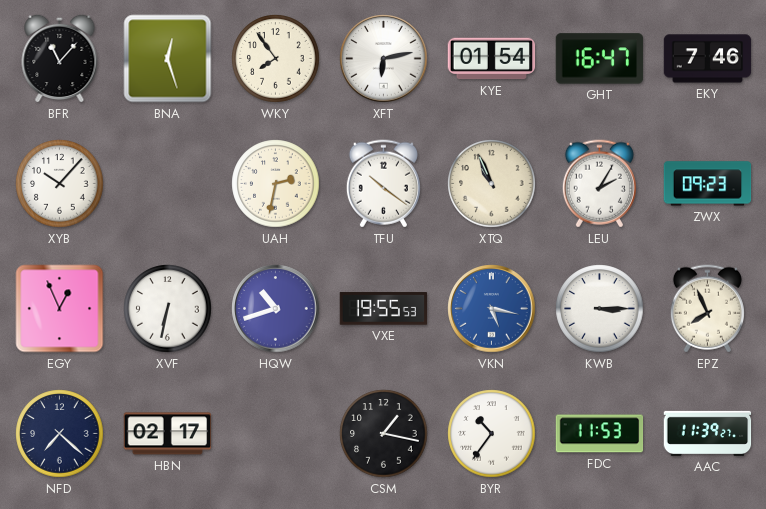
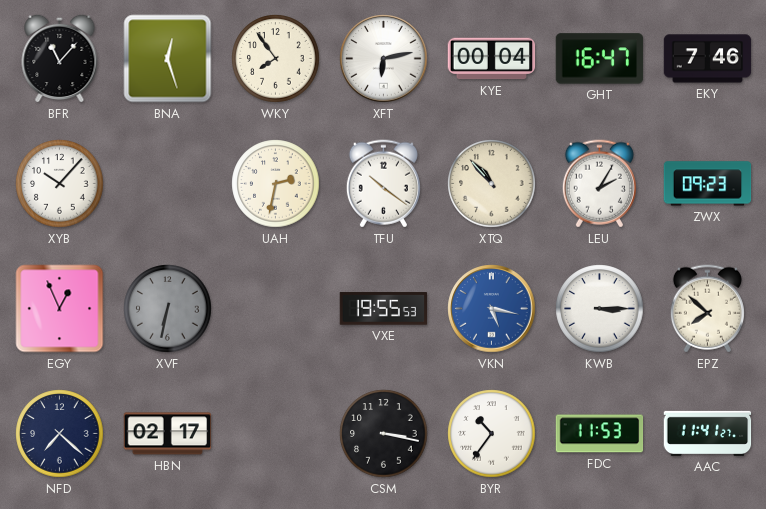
KYE: 01:54 -> 00:04 (492, 59)
XTQ: 10:56 -> 10:53 (492, 184)
XVF dial: white -> grey (168, 309)
HQW: 10:42 -> none (276, 309)
EPZ: 7:56 -> 7:52 (707, 309)
CSM: 1:17 -> 3:17 (384, 434)
AAC: 11:39 -> 11:41 (708, 433)
